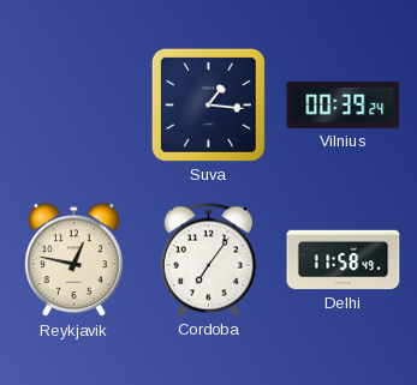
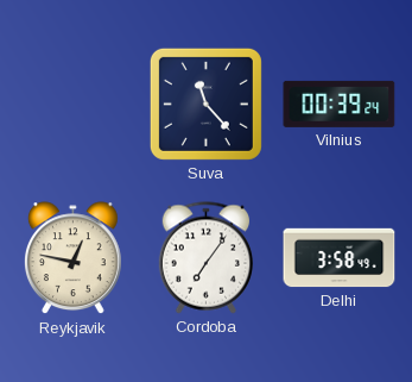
Suva: 1:16 -> 11:23 (205, 104)
Delhi: 11:58 -> 3:58 (340, 258)
